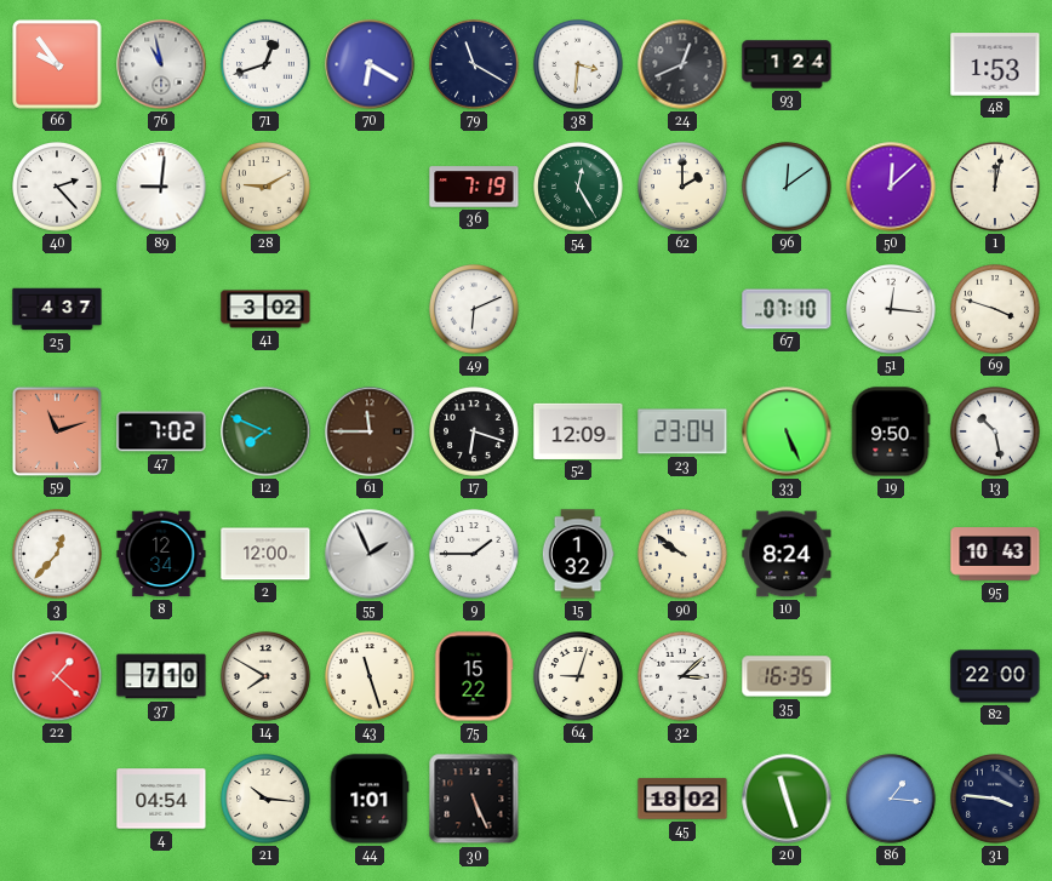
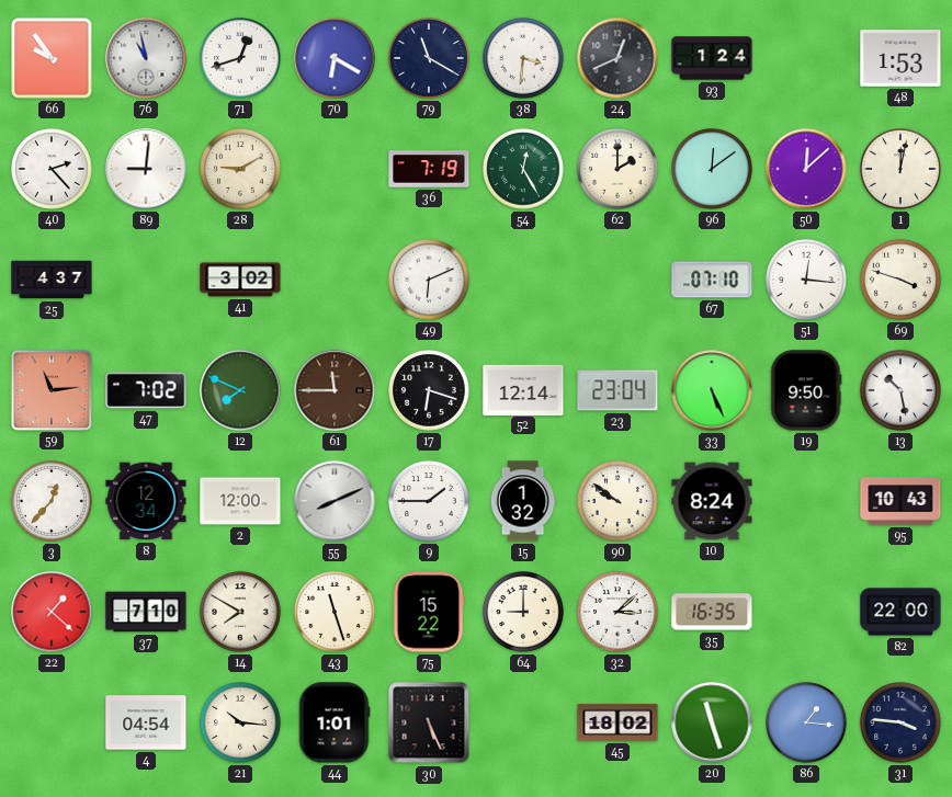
59: 11:12 -> 11:14 (50, 389)
52: 12:09 -> 12:14 (523, 389)
55: 1:56 -> 8:11 (335, 501)
64: 9:03 -> 9:00 (523, 612)
